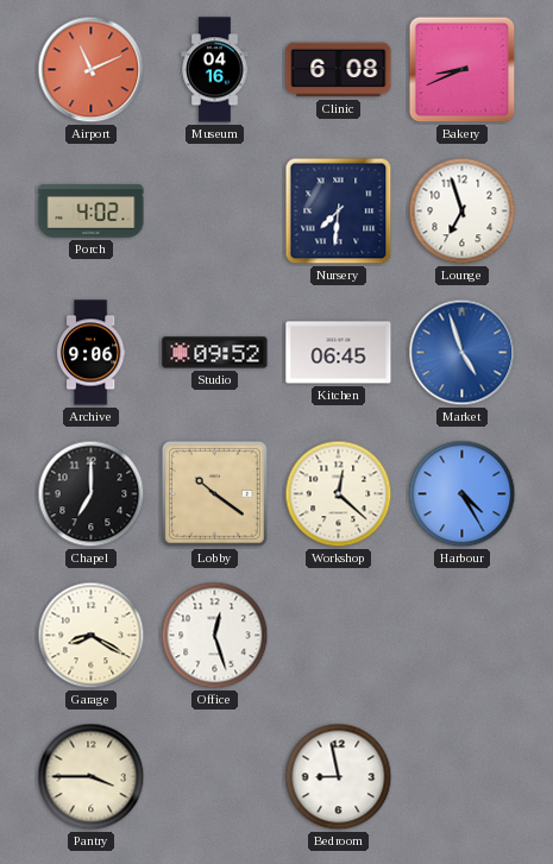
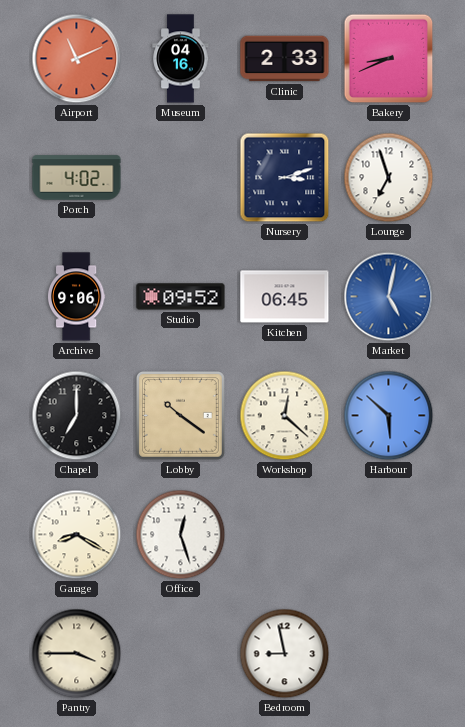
Clinic: 6:08 -> 2:33 (285, 59)
Nursery: 7:31 -> 3:12 (285, 178)
Market: 4:57 -> 5:02 (389, 297)
Harbour: 4:25 -> 5:52 (389, 416)
